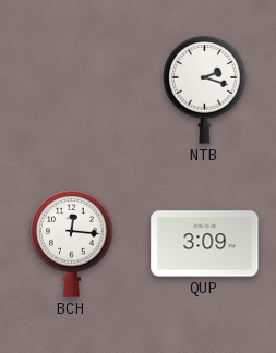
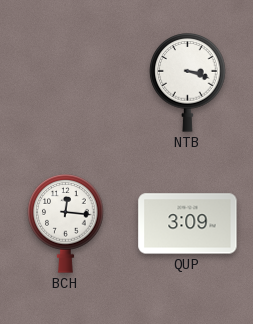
NTB: 2:18 -> 3:18 (188, 83)
